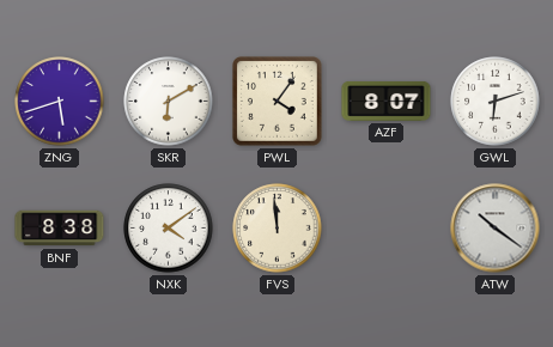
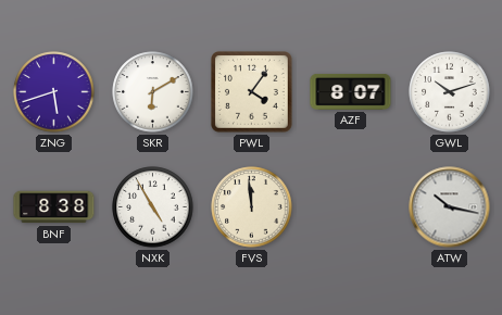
GWL: 6:12 -> 10:12 (450, 92)
NXK: 4:09 -> 4:55 (153, 207)
ATW: 10:21 -> 10:17 (450, 207)
